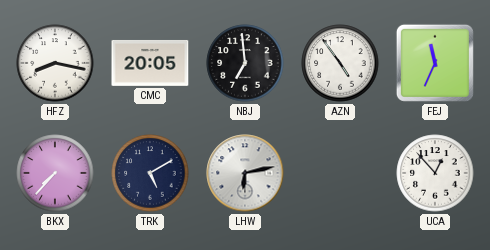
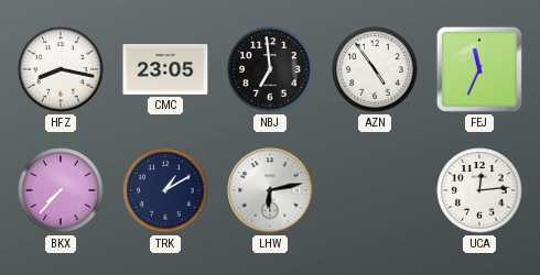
CMC: 20:05 -> 23:05 (165, 69)
TRK: 5:10 -> 1:10 (165, 190)
UCA: 12:53 -> 12:14 (479, 190)
